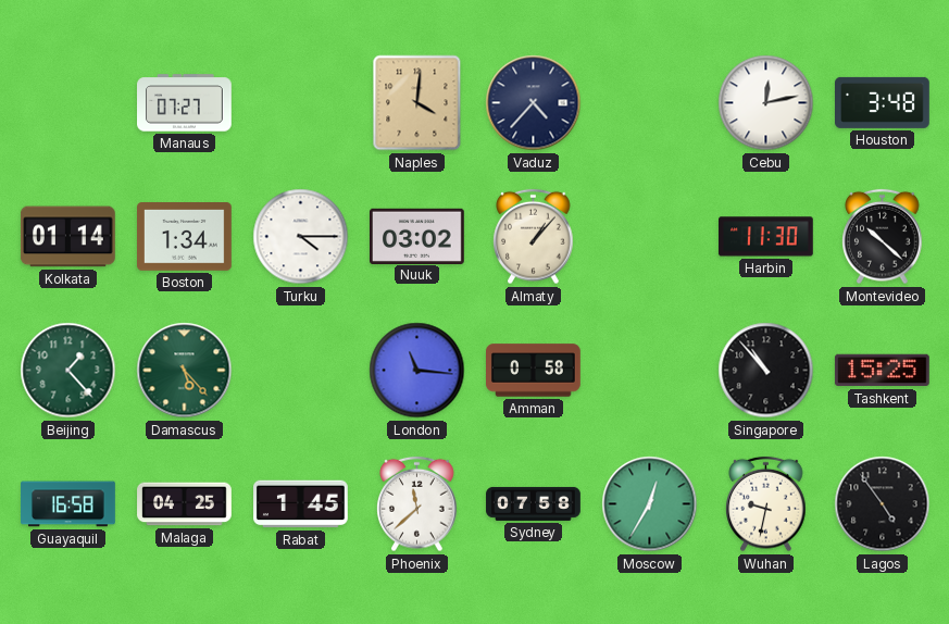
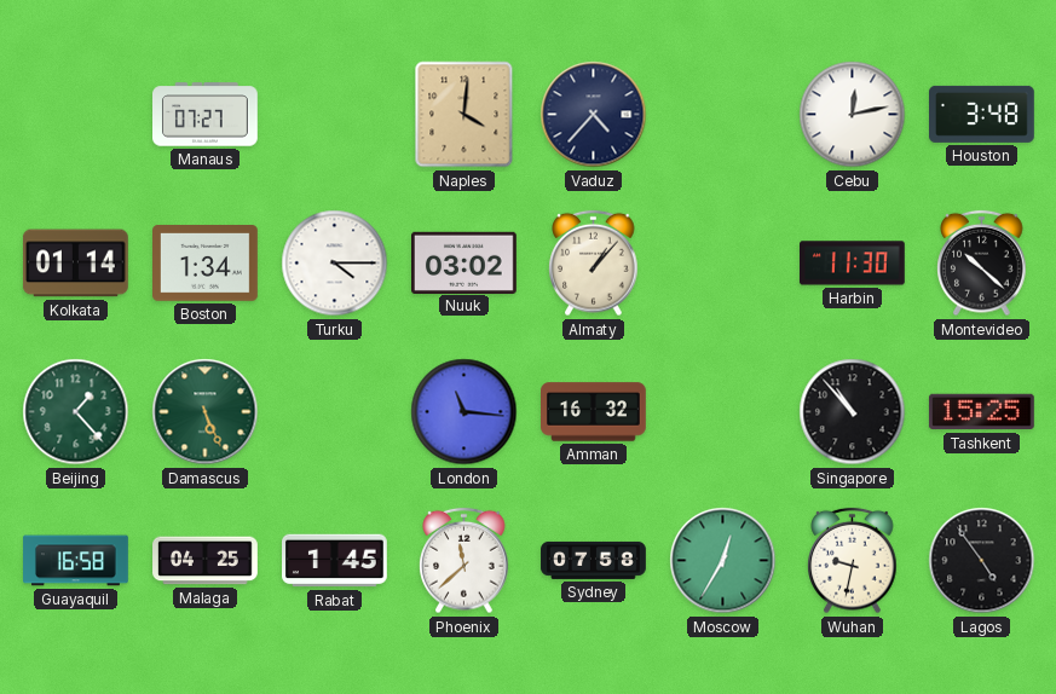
Damascus: 5:23 -> 5:26 (206, 412)
Amman: 0:58 -> 16:32 (594, 412)
